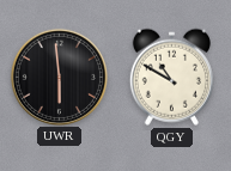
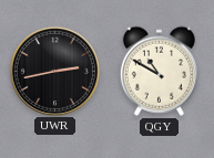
UWR: 5:59 -> 2:43 (54, 71)
